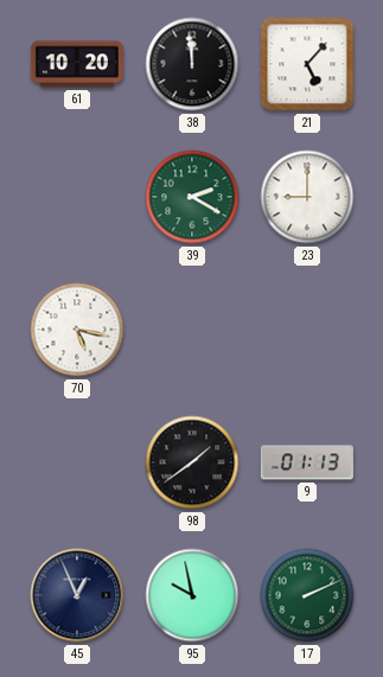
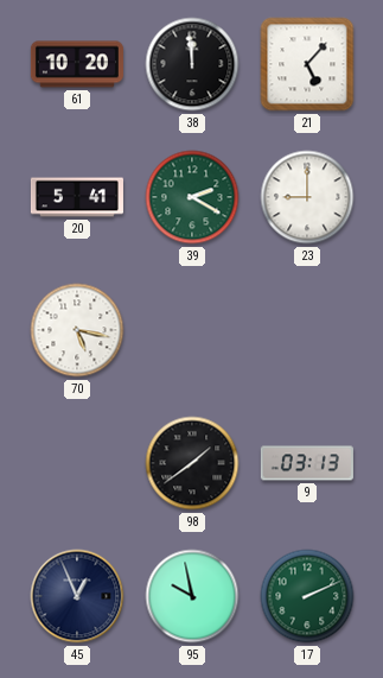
20: none -> 5:41 (77, 197)
9: 01:13 -> 03:13 (307, 463)
